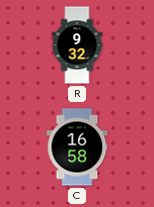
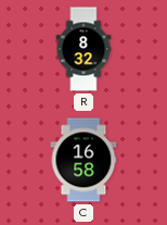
R: 9:32 -> 8:32 (83, 49)
